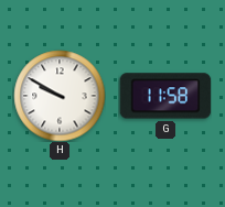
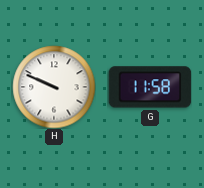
H: 9:50 -> 9:49 (54, 87)
